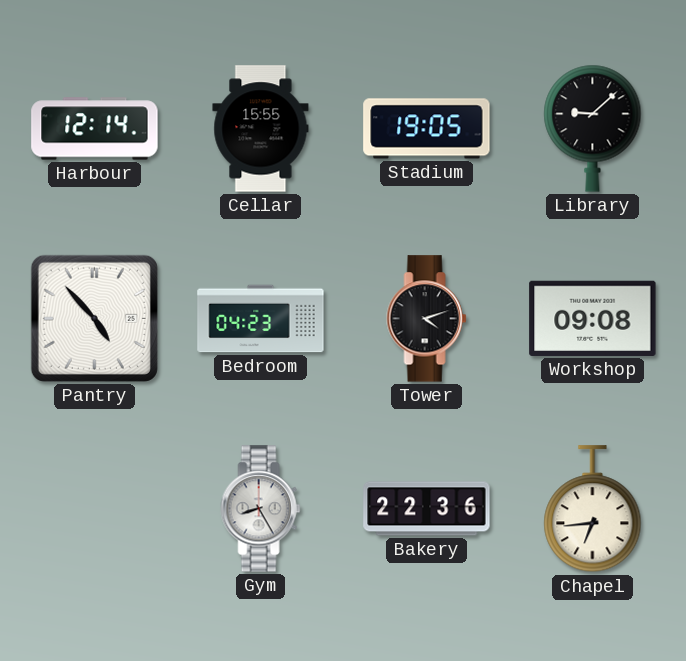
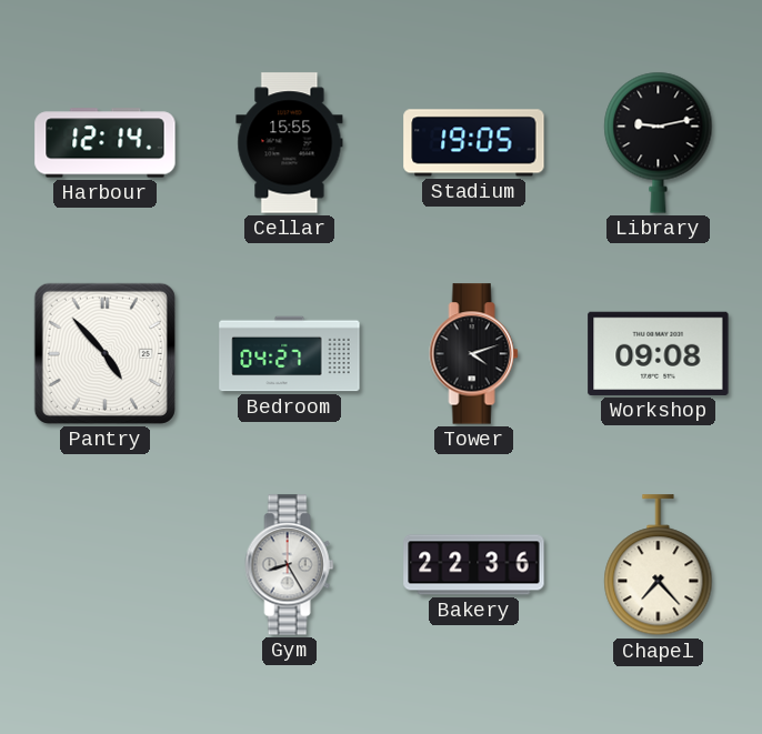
Library: 9:08 -> 9:13 (659, 142)
Bedroom: 04:23 -> 04:27 (290, 354)
Chapel: 6:44 -> 7:23 (659, 565)
